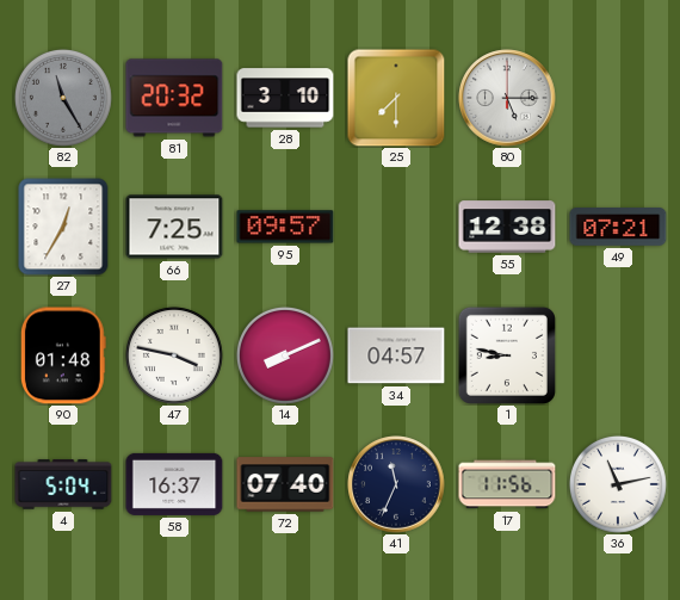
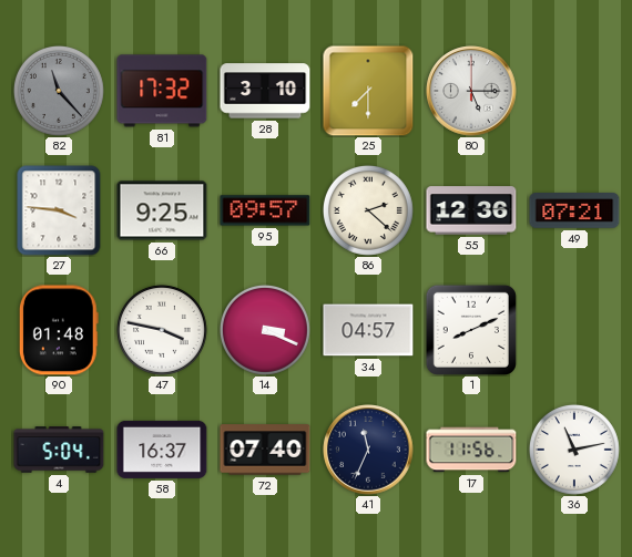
82: 11:25 -> 11:23 (59, 91)
81: 20:32 -> 17:32 (162, 91)
27: 12:35 -> 3:46 (59, 210)
66: 7:25 -> 9:25 (162, 210)
86: none -> 2:22 (368, 210)
55: 12:38 -> 12:36 (471, 210)
14: 8:11 -> 3:19 (265, 330)
1: 8:47 -> 8:11 (471, 330)
